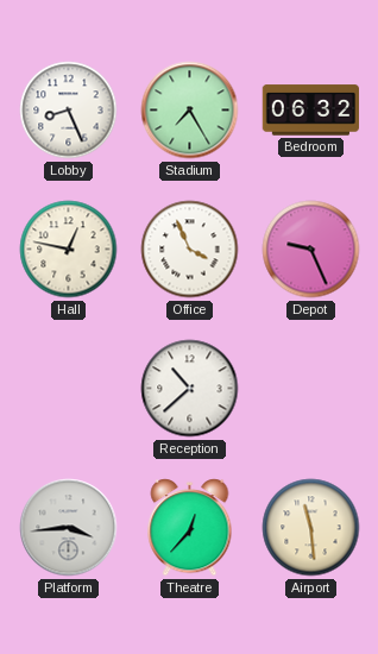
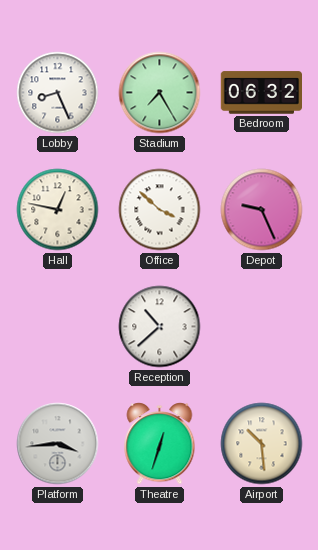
Office: 3:56 -> 3:52 (160, 210)
Theatre: 12:37 -> 12:33 (160, 444)
Airport: 11:29 -> 10:29 (262, 444)
